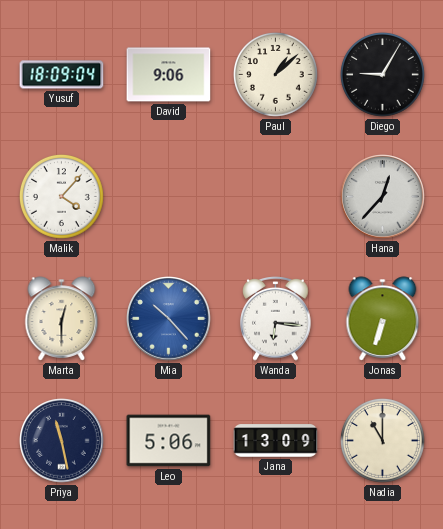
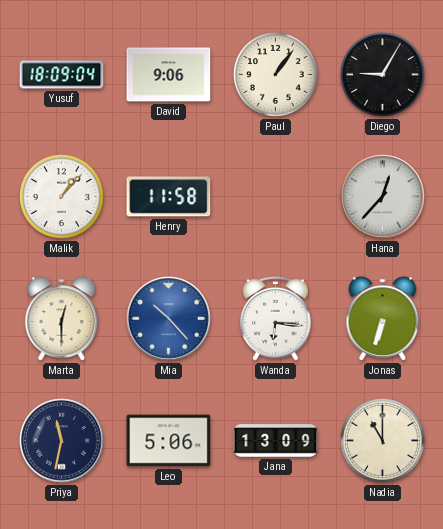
Paul: 1:08 -> 1:06 (276, 75)
Malik: 4:07 -> 1:07 (62, 197)
Henry: none -> 11:58 (169, 197)
Priya: 11:28 -> 11:32 (62, 441)
